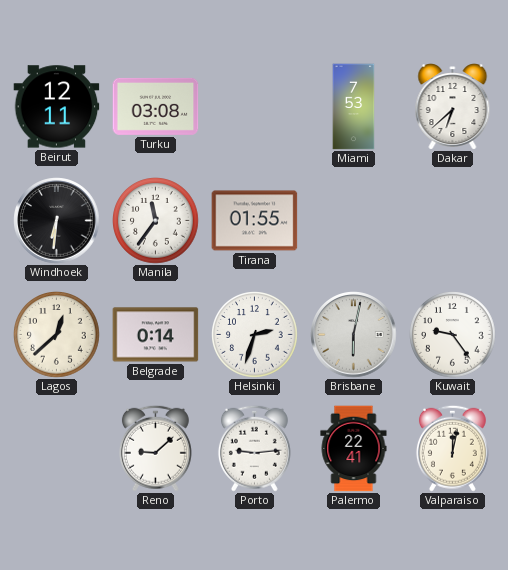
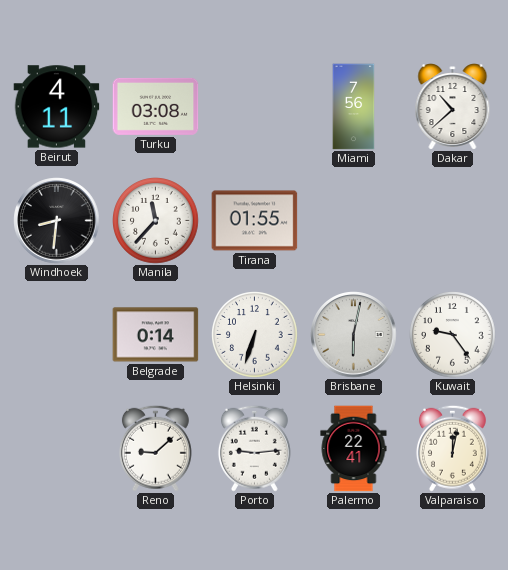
Beirut: 12:11 -> 4:11 (57, 107)
Miami: 7:53 -> 7:56 (354, 107)
Dakar: 6:38 -> 10:38 (453, 107)
Windhoek: 6:31 -> 8:31 (57, 221)
Manila: 11:36 -> 11:37 (156, 221)
Lagos: 12:38 -> none (57, 335)
Helsinki: 2:33 -> 6:33 (255, 335)
